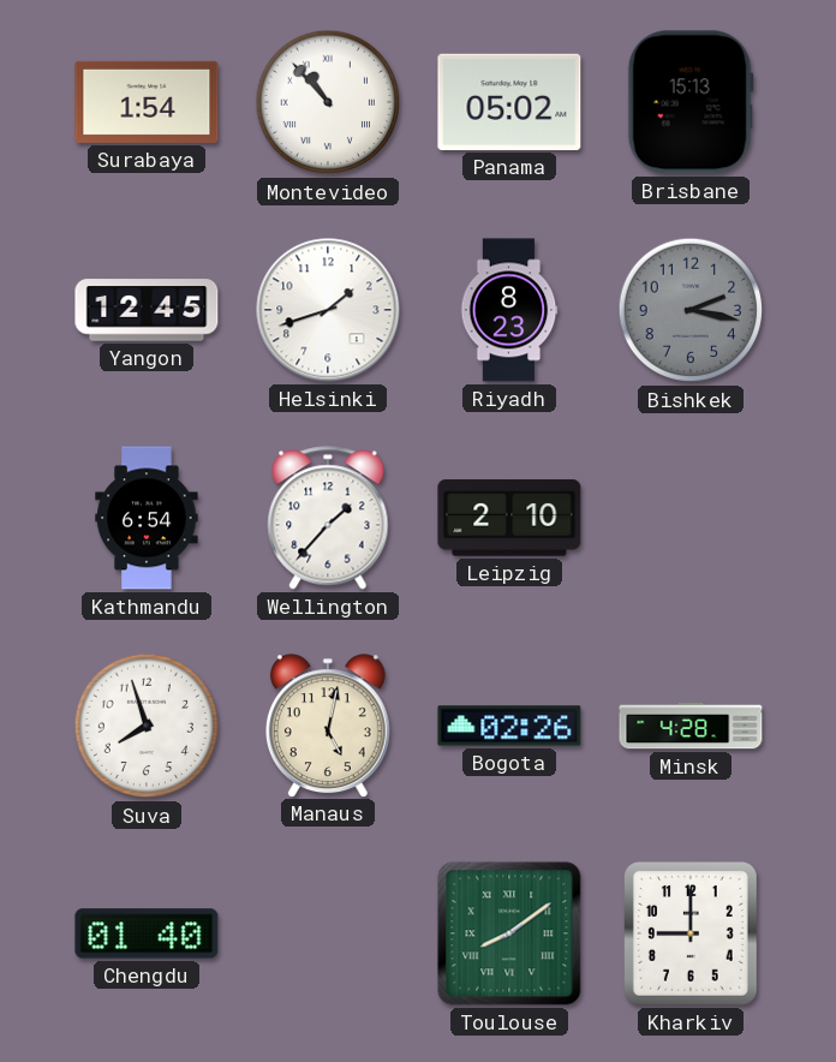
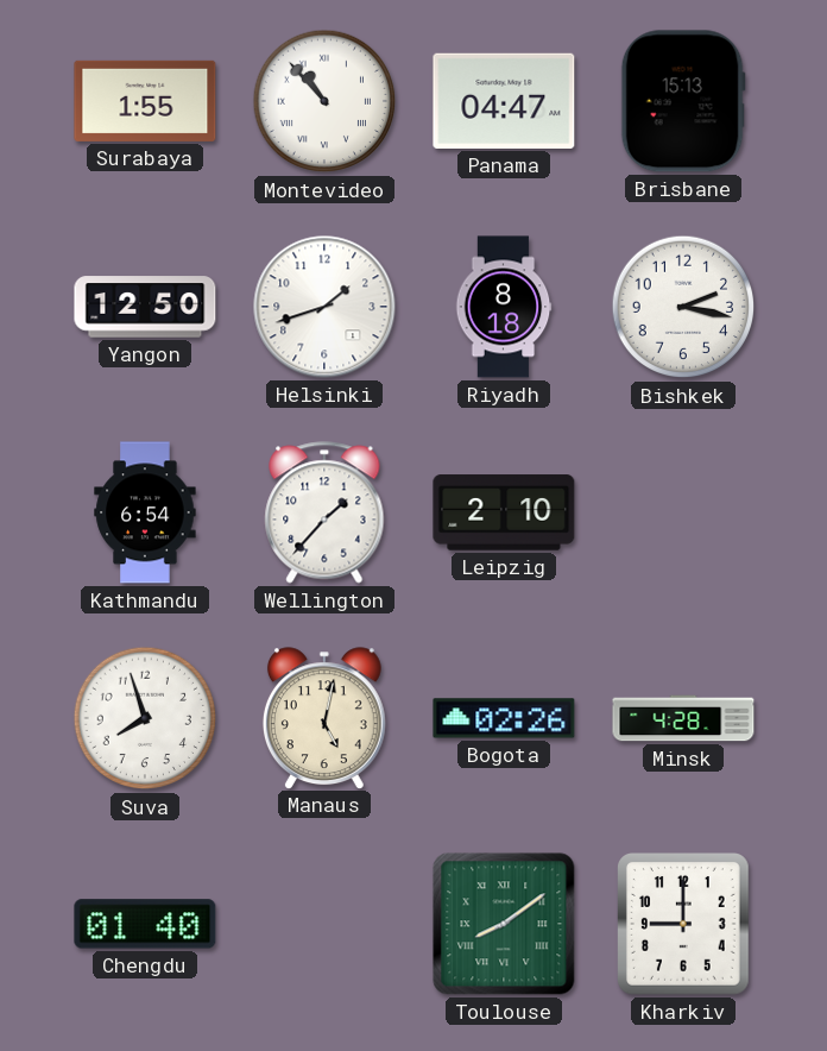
Surabaya: 1:54 -> 1:55 (145, 101)
Panama: 05:02 -> 04:47 (504, 101)
Yangon: 12:45 -> 12:50 (145, 307)
Riyadh: 8:23 -> 8:18 (504, 307)
Bishkek dial: grey -> white (683, 307)
